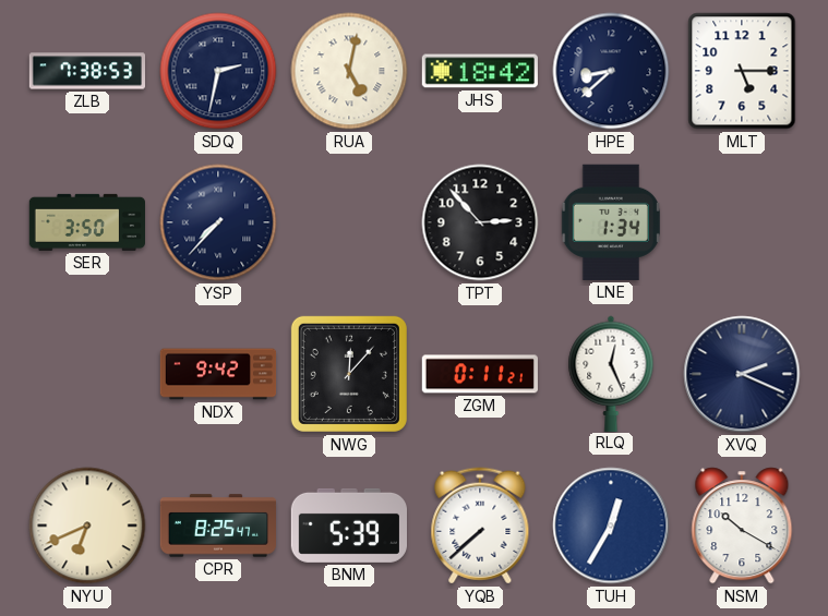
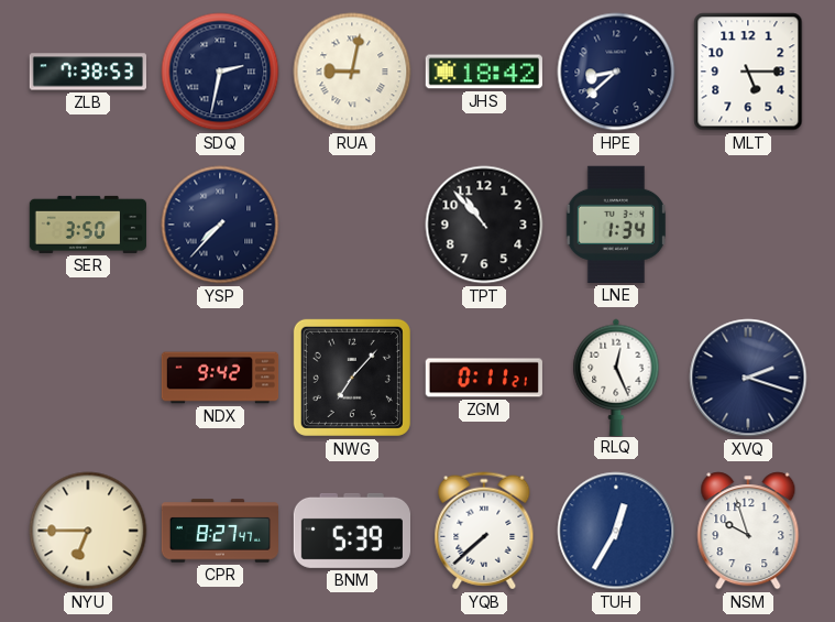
RUA: 5:02 -> 9:02 (352, 72)
TPT: 2:53 -> 10:53 (484, 225)
NWG: 12:07 -> 7:07 (352, 378)
XVQ: 2:19 -> 2:18 (748, 378)
NYU: 6:41 -> 6:45 (88, 531)
CPR: 8:25 -> 8:27 (219, 531)
NSM: 10:20 -> 9:57 (748, 531)
